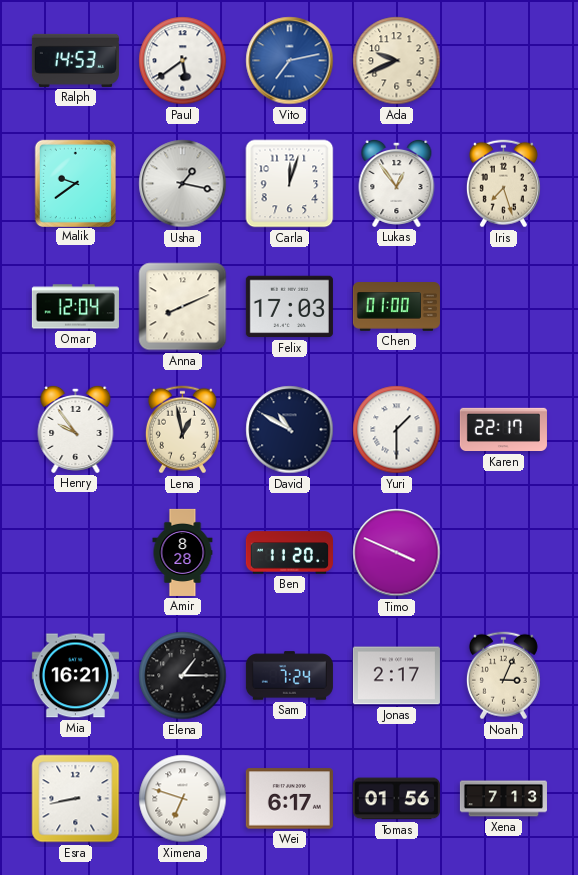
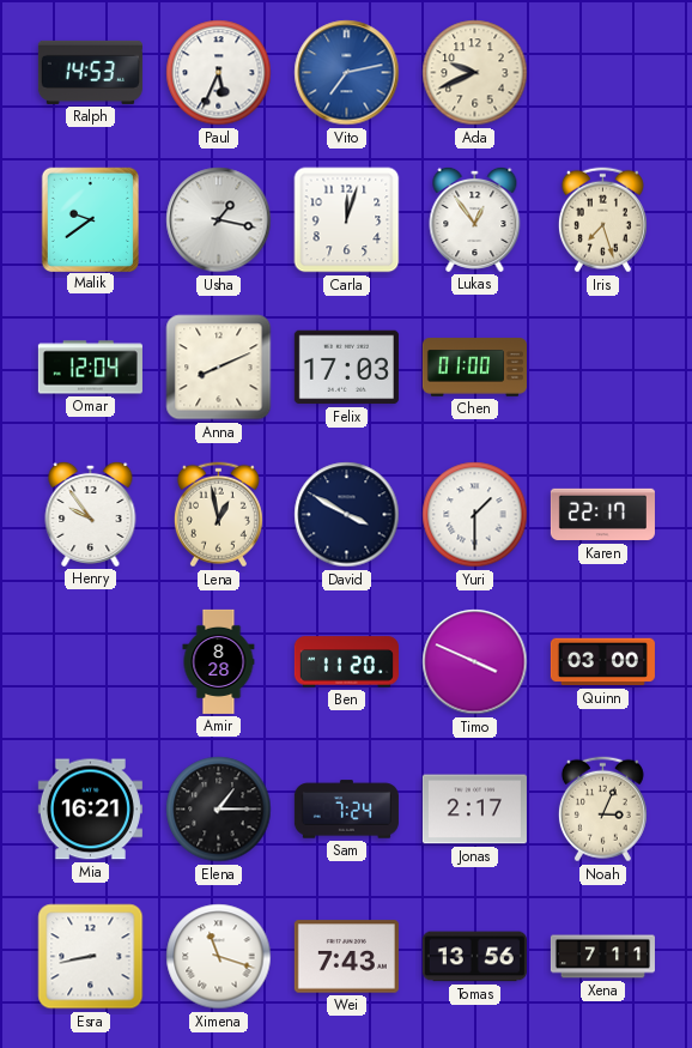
Paul: 5:39 -> 5:34 (219, 73)
David: 10:50 -> 3:50 (347, 515)
Quinn: none -> 03:00 (602, 662)
Ximena: 6:48 -> 11:18 (219, 957)
Wei: 6:17 -> 7:43 (346, 957)
Tomas: 01:56 -> 13:56 (474, 957)
Xena: 7:13 -> 7:11 (602, 957)
